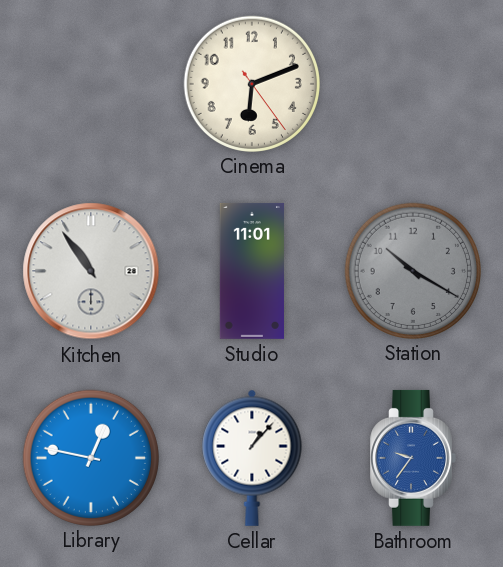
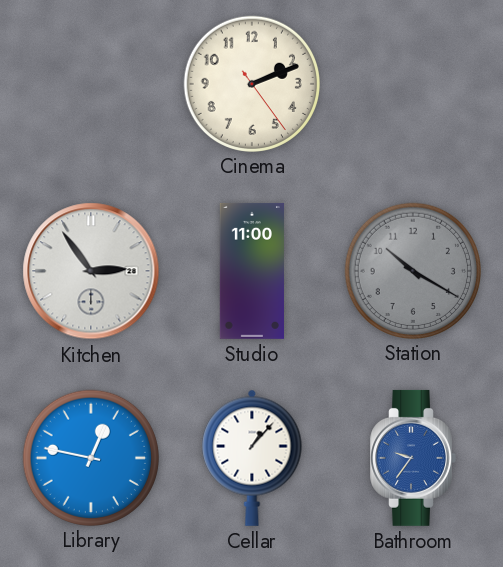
Cinema: 6:11 -> 2:11 (251, 83)
Kitchen: 10:54 -> 2:54 (91, 271)
Studio: 11:01 -> 11:00 (252, 271)
